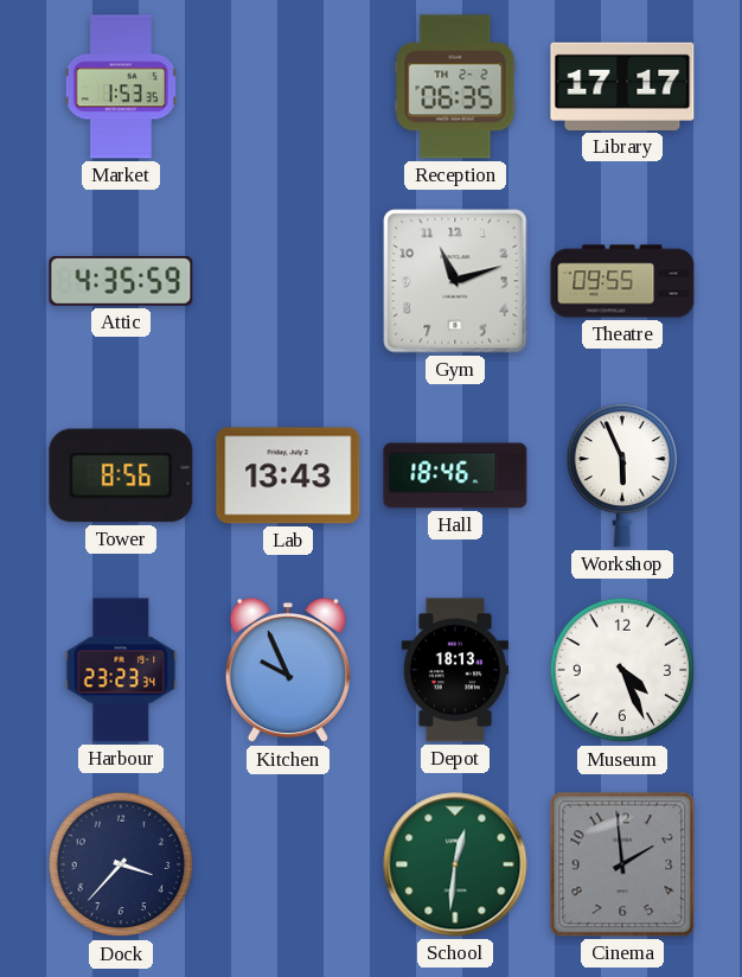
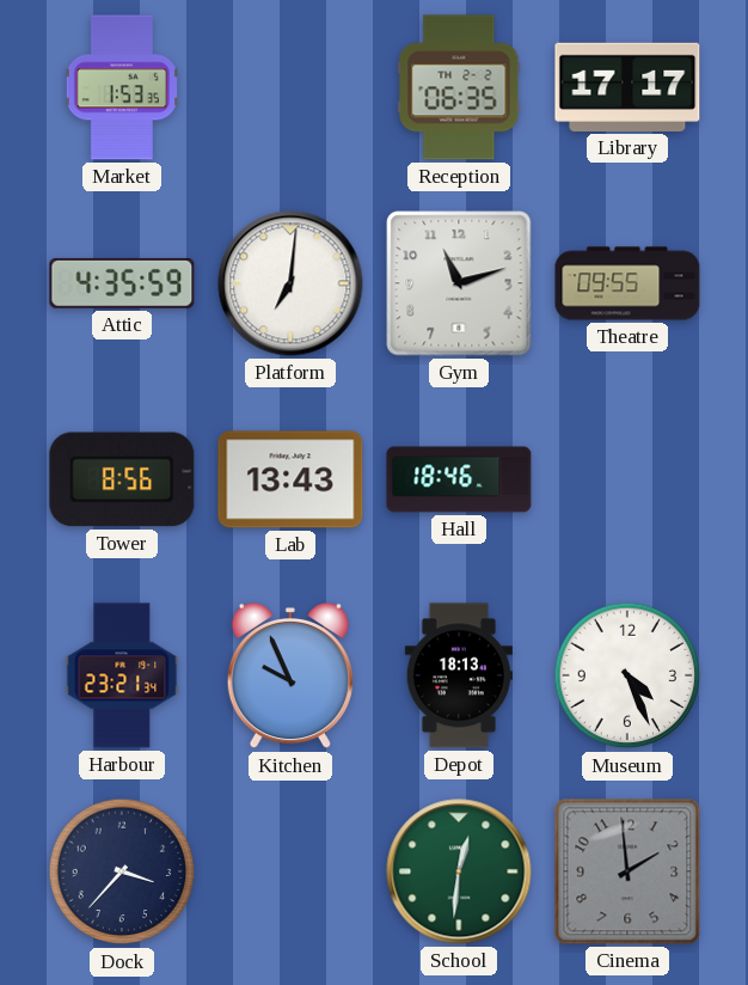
Platform: none -> 7:01 (290, 283)
Workshop: 5:56 -> none (622, 475)
Harbour: 23:23 -> 23:21 (122, 675)
